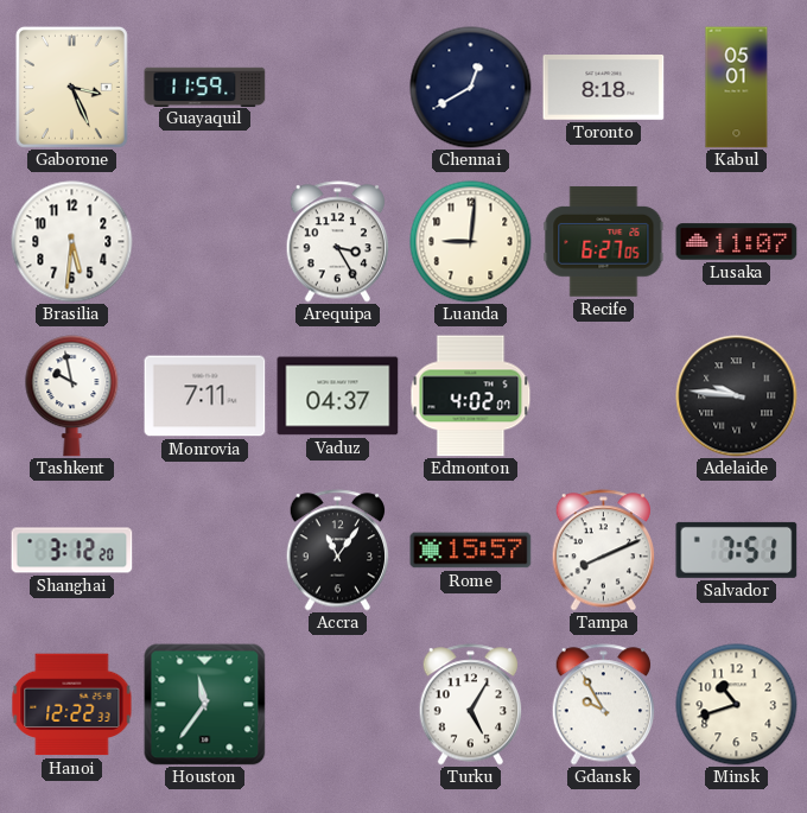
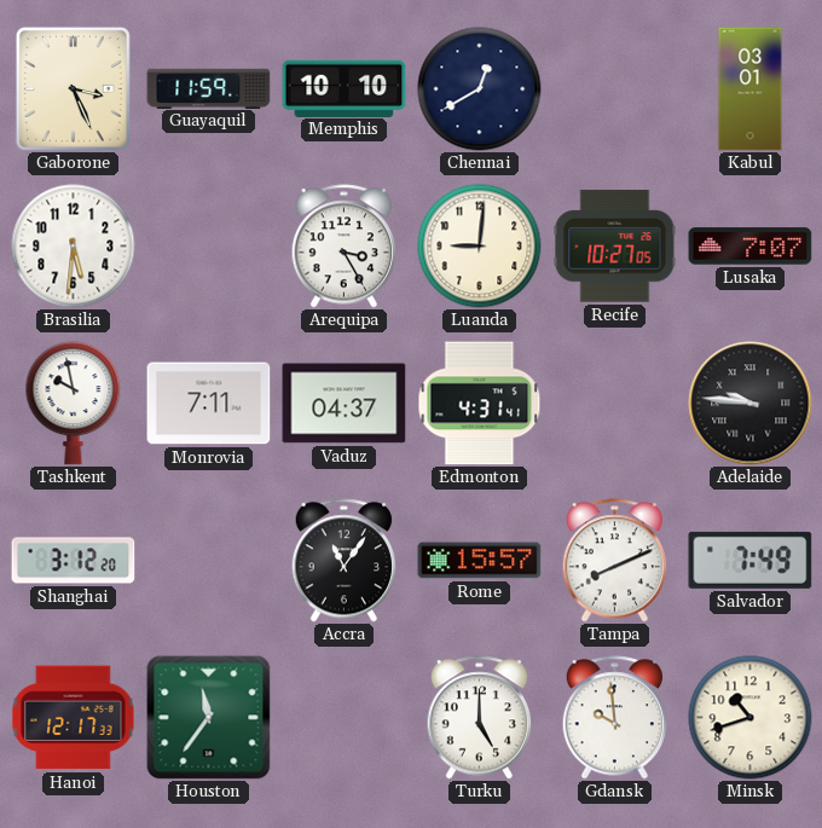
Memphis: none -> 10:10 (345, 88)
Toronto: 8:18 -> none (604, 88)
Kabul: 05:01 -> 03:01 (751, 89)
Recife: 6:27 -> 10:27 (615, 247)
Lusaka: 11:07 -> 7:07 (751, 247)
Edmonton: 4:02 -> 4:31 (480, 404)
Salvador: 7:51 -> 7:49 (751, 560)
Hanoi: 12:22 -> 12:17 (74, 718)
Turku: 5:05 -> 5:00 (480, 718)
Gdansk: 9:55 -> 9:59 (615, 718)
